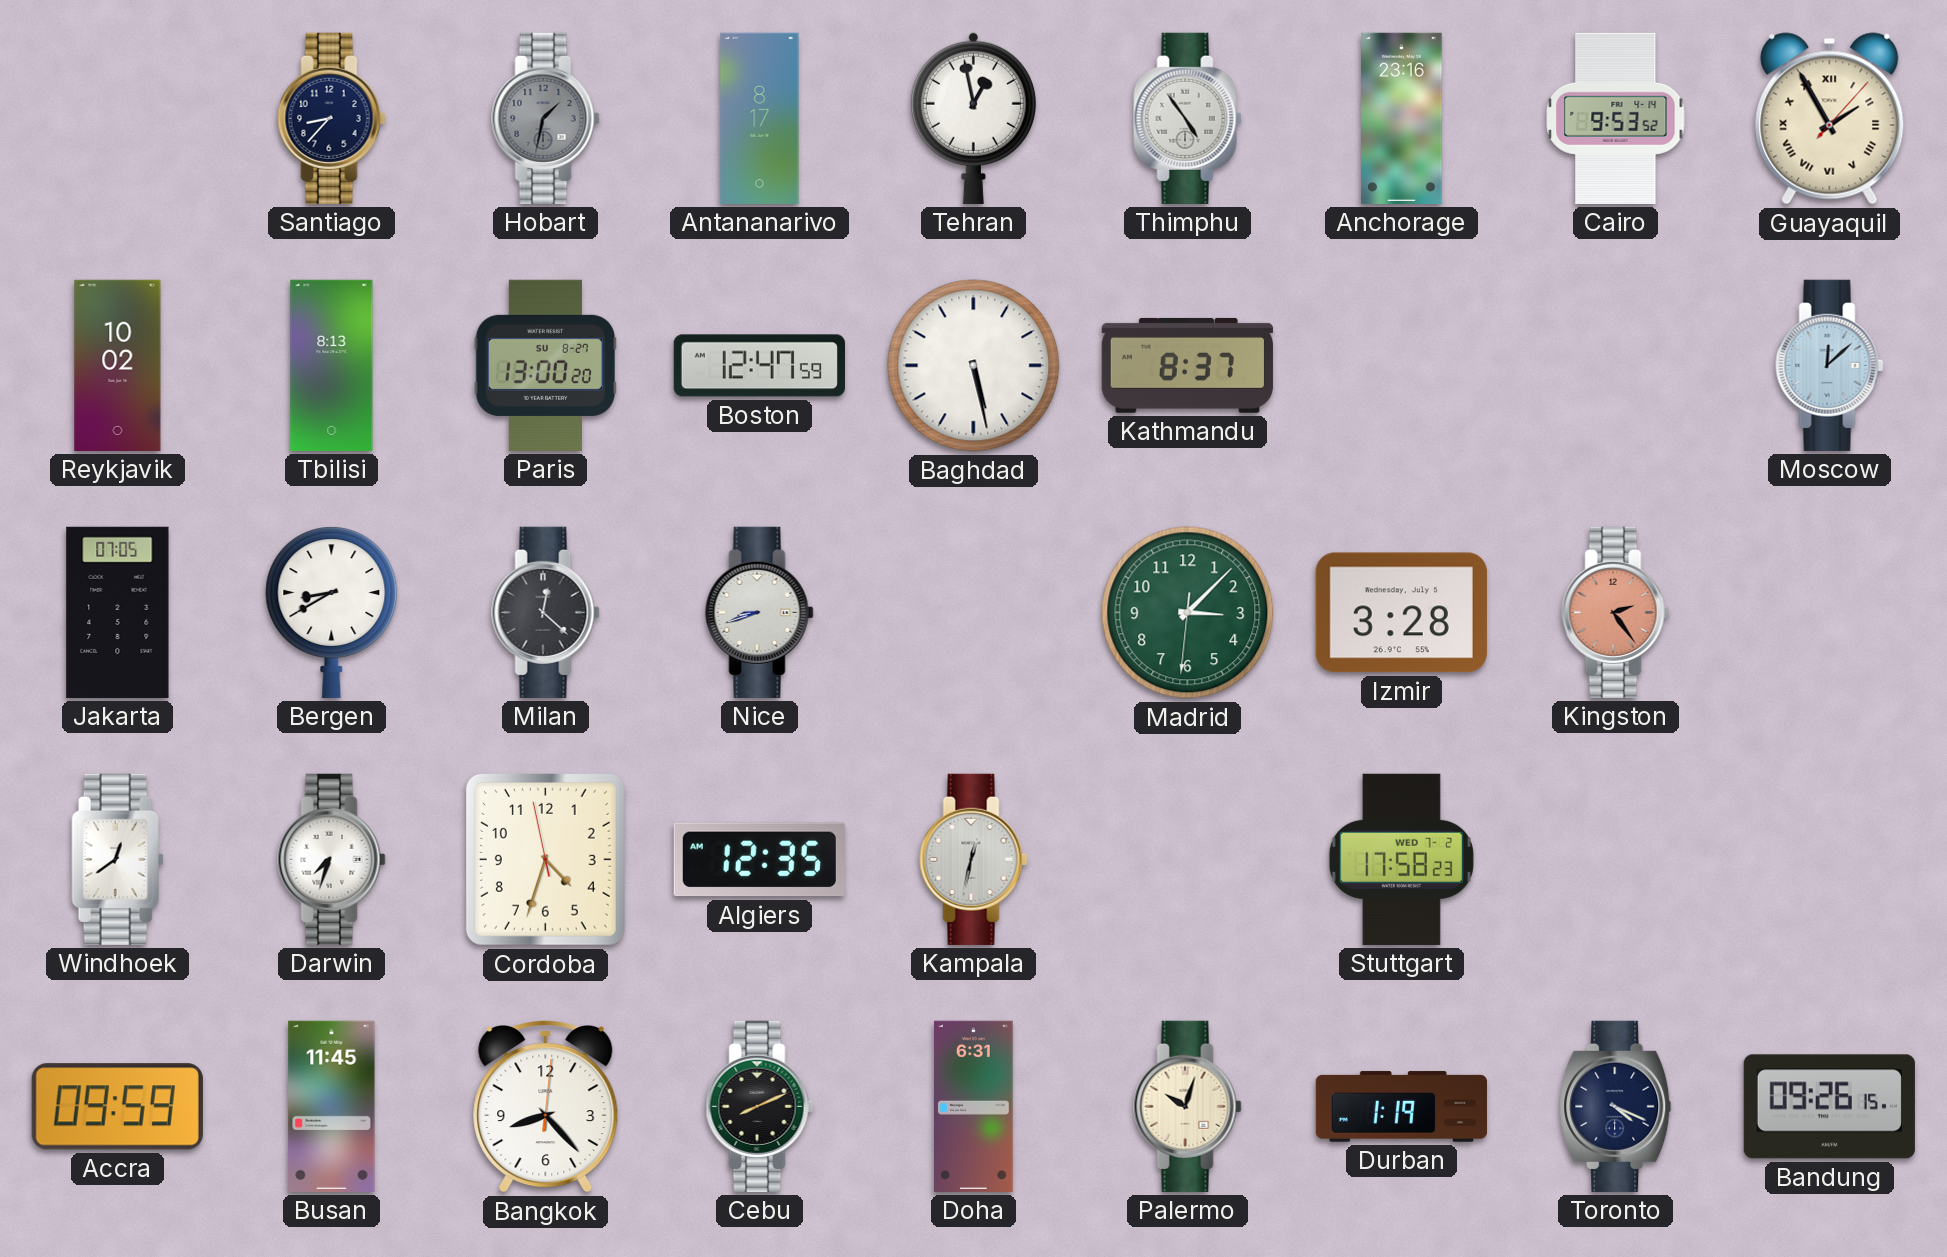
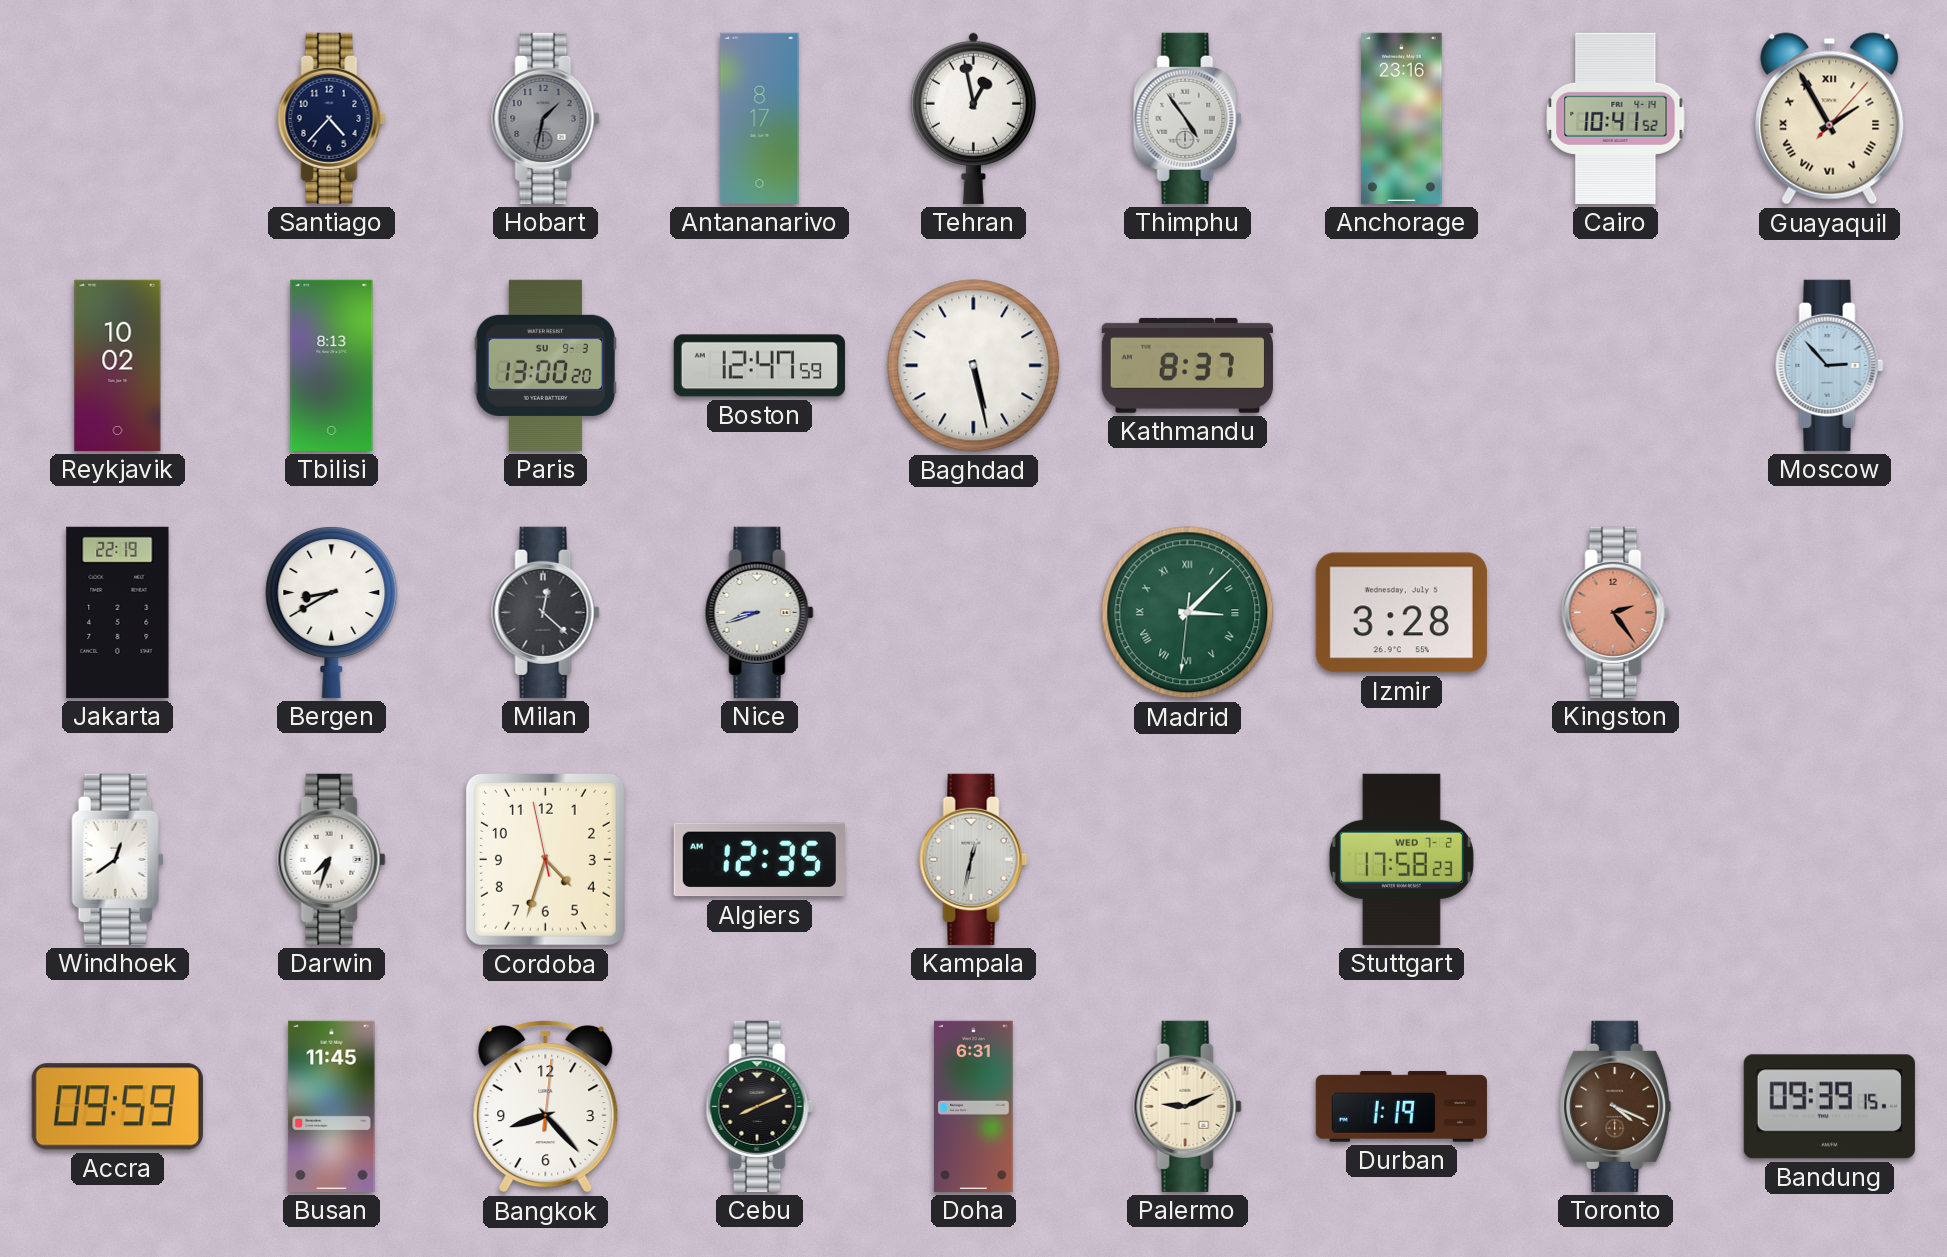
Santiago: 8:37 -> 4:37 (332, 118)
Cairo: 9:53 -> 10:41 (1616, 118)
Paris date: SU 8-27 -> SU 9-3 (545, 365)
Moscow: 12:08 -> 2:53 (1830, 365)
Jakarta: 07:05 -> 22:19 (118, 612)
Madrid numerals: Arabic -> Roman (1188, 613)
Palermo: 10:03 -> 9:11 (1188, 1106)
Toronto dial: navy -> brown (1616, 1106)
Bandung: 09:26 -> 09:39 (1829, 1107)
